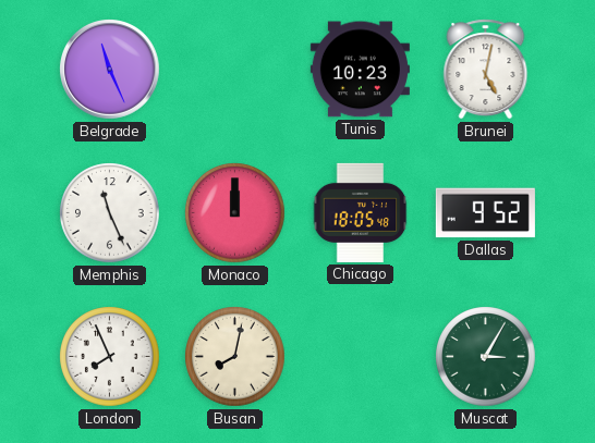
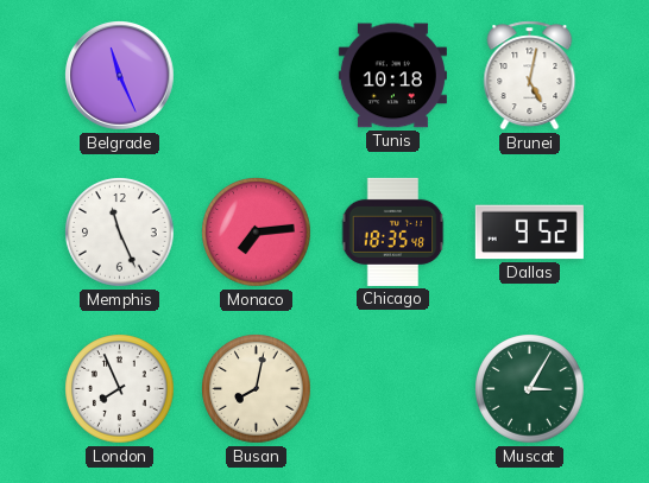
Tunis: 10:23 -> 10:18 (392, 76)
Monaco: 12:00 -> 7:14 (257, 233)
Chicago: 18:05 -> 18:35 (393, 231)
